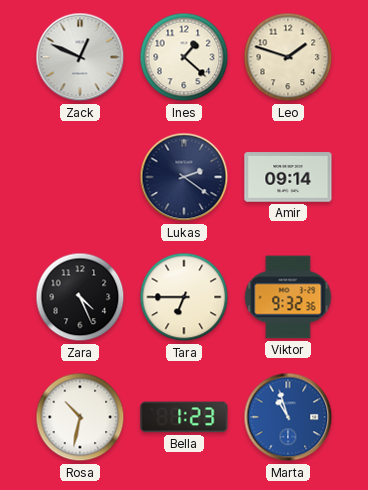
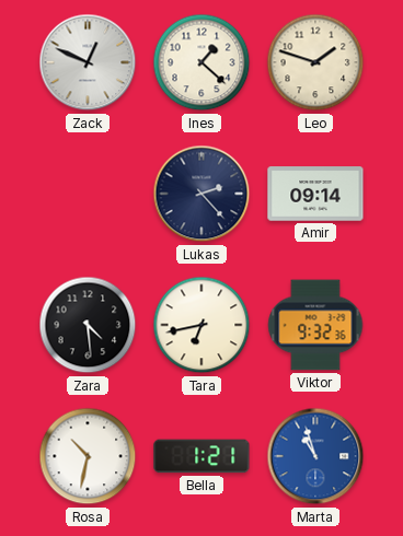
Lukas: 2:21 -> 2:23 (201, 194)
Zara: 4:26 -> 4:29 (88, 325)
Tara: 6:45 -> 6:43 (201, 325)
Bella: 1:23 -> 1:21 (201, 456)
